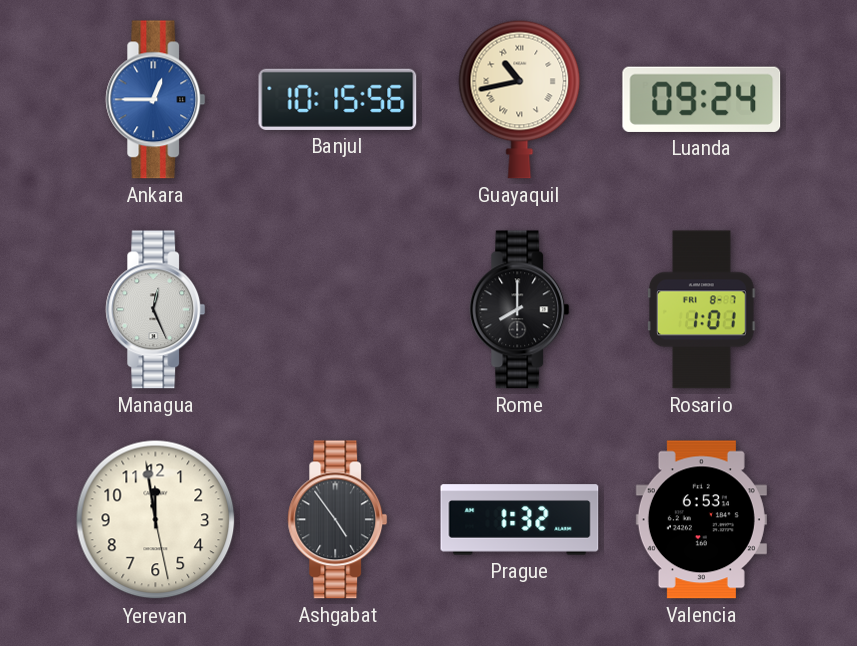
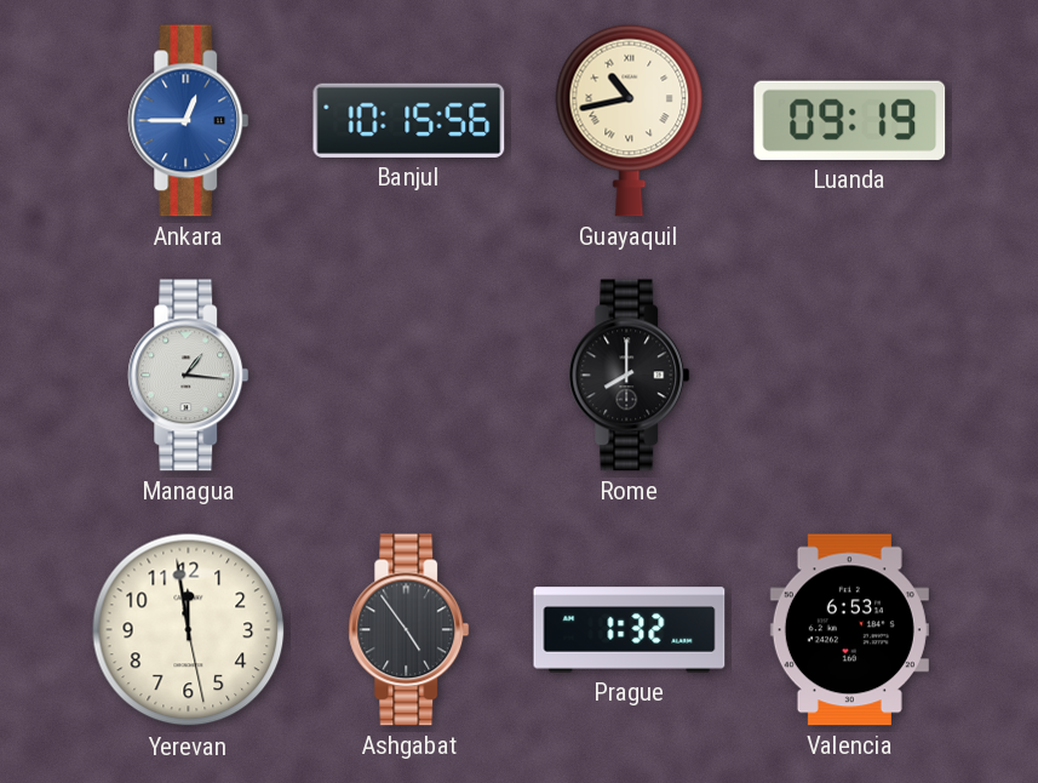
Luanda: 09:24 -> 09:19 (850, 120)
Managua: 12:26 -> 1:16 (189, 376)
Rosario: 1:01 -> none (702, 310)
